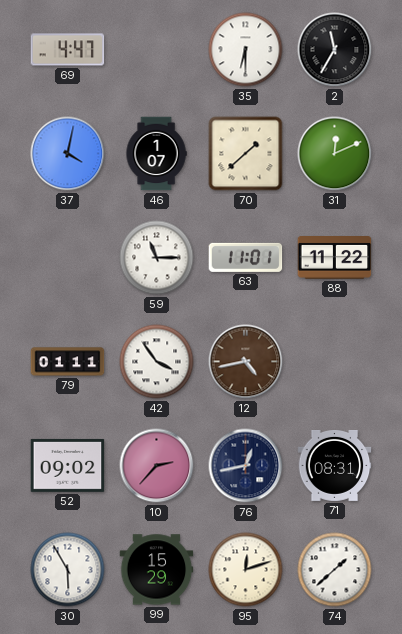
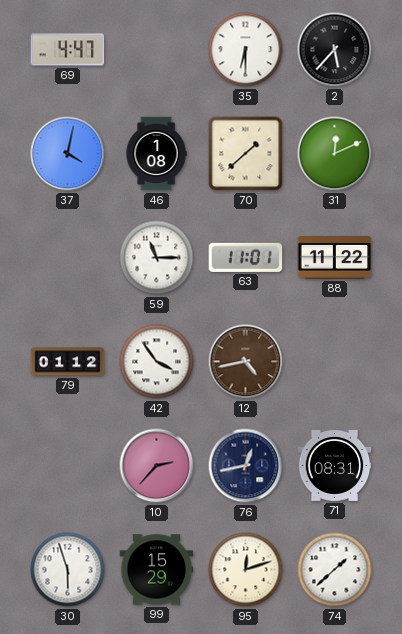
2: 11:35 -> 5:37 (335, 50)
46: 1:07 -> 1:08 (156, 154)
79: 01:11 -> 01:12 (68, 362)
52: 09:02 -> none (68, 465)
30: 5:55 -> 5:57 (68, 570)
